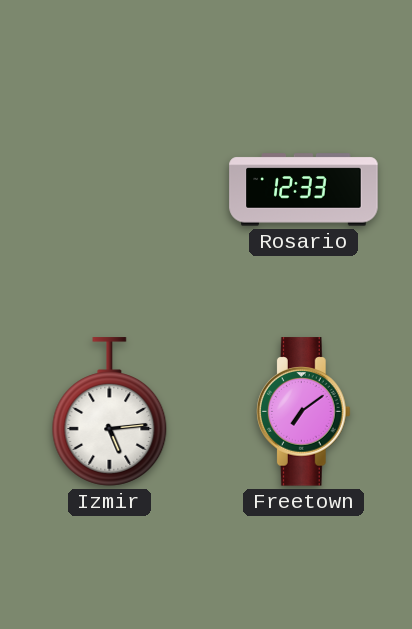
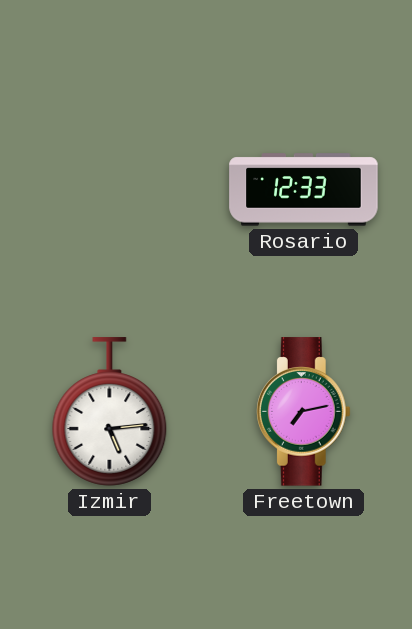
Freetown: 7:09 -> 7:13 (303, 412)
